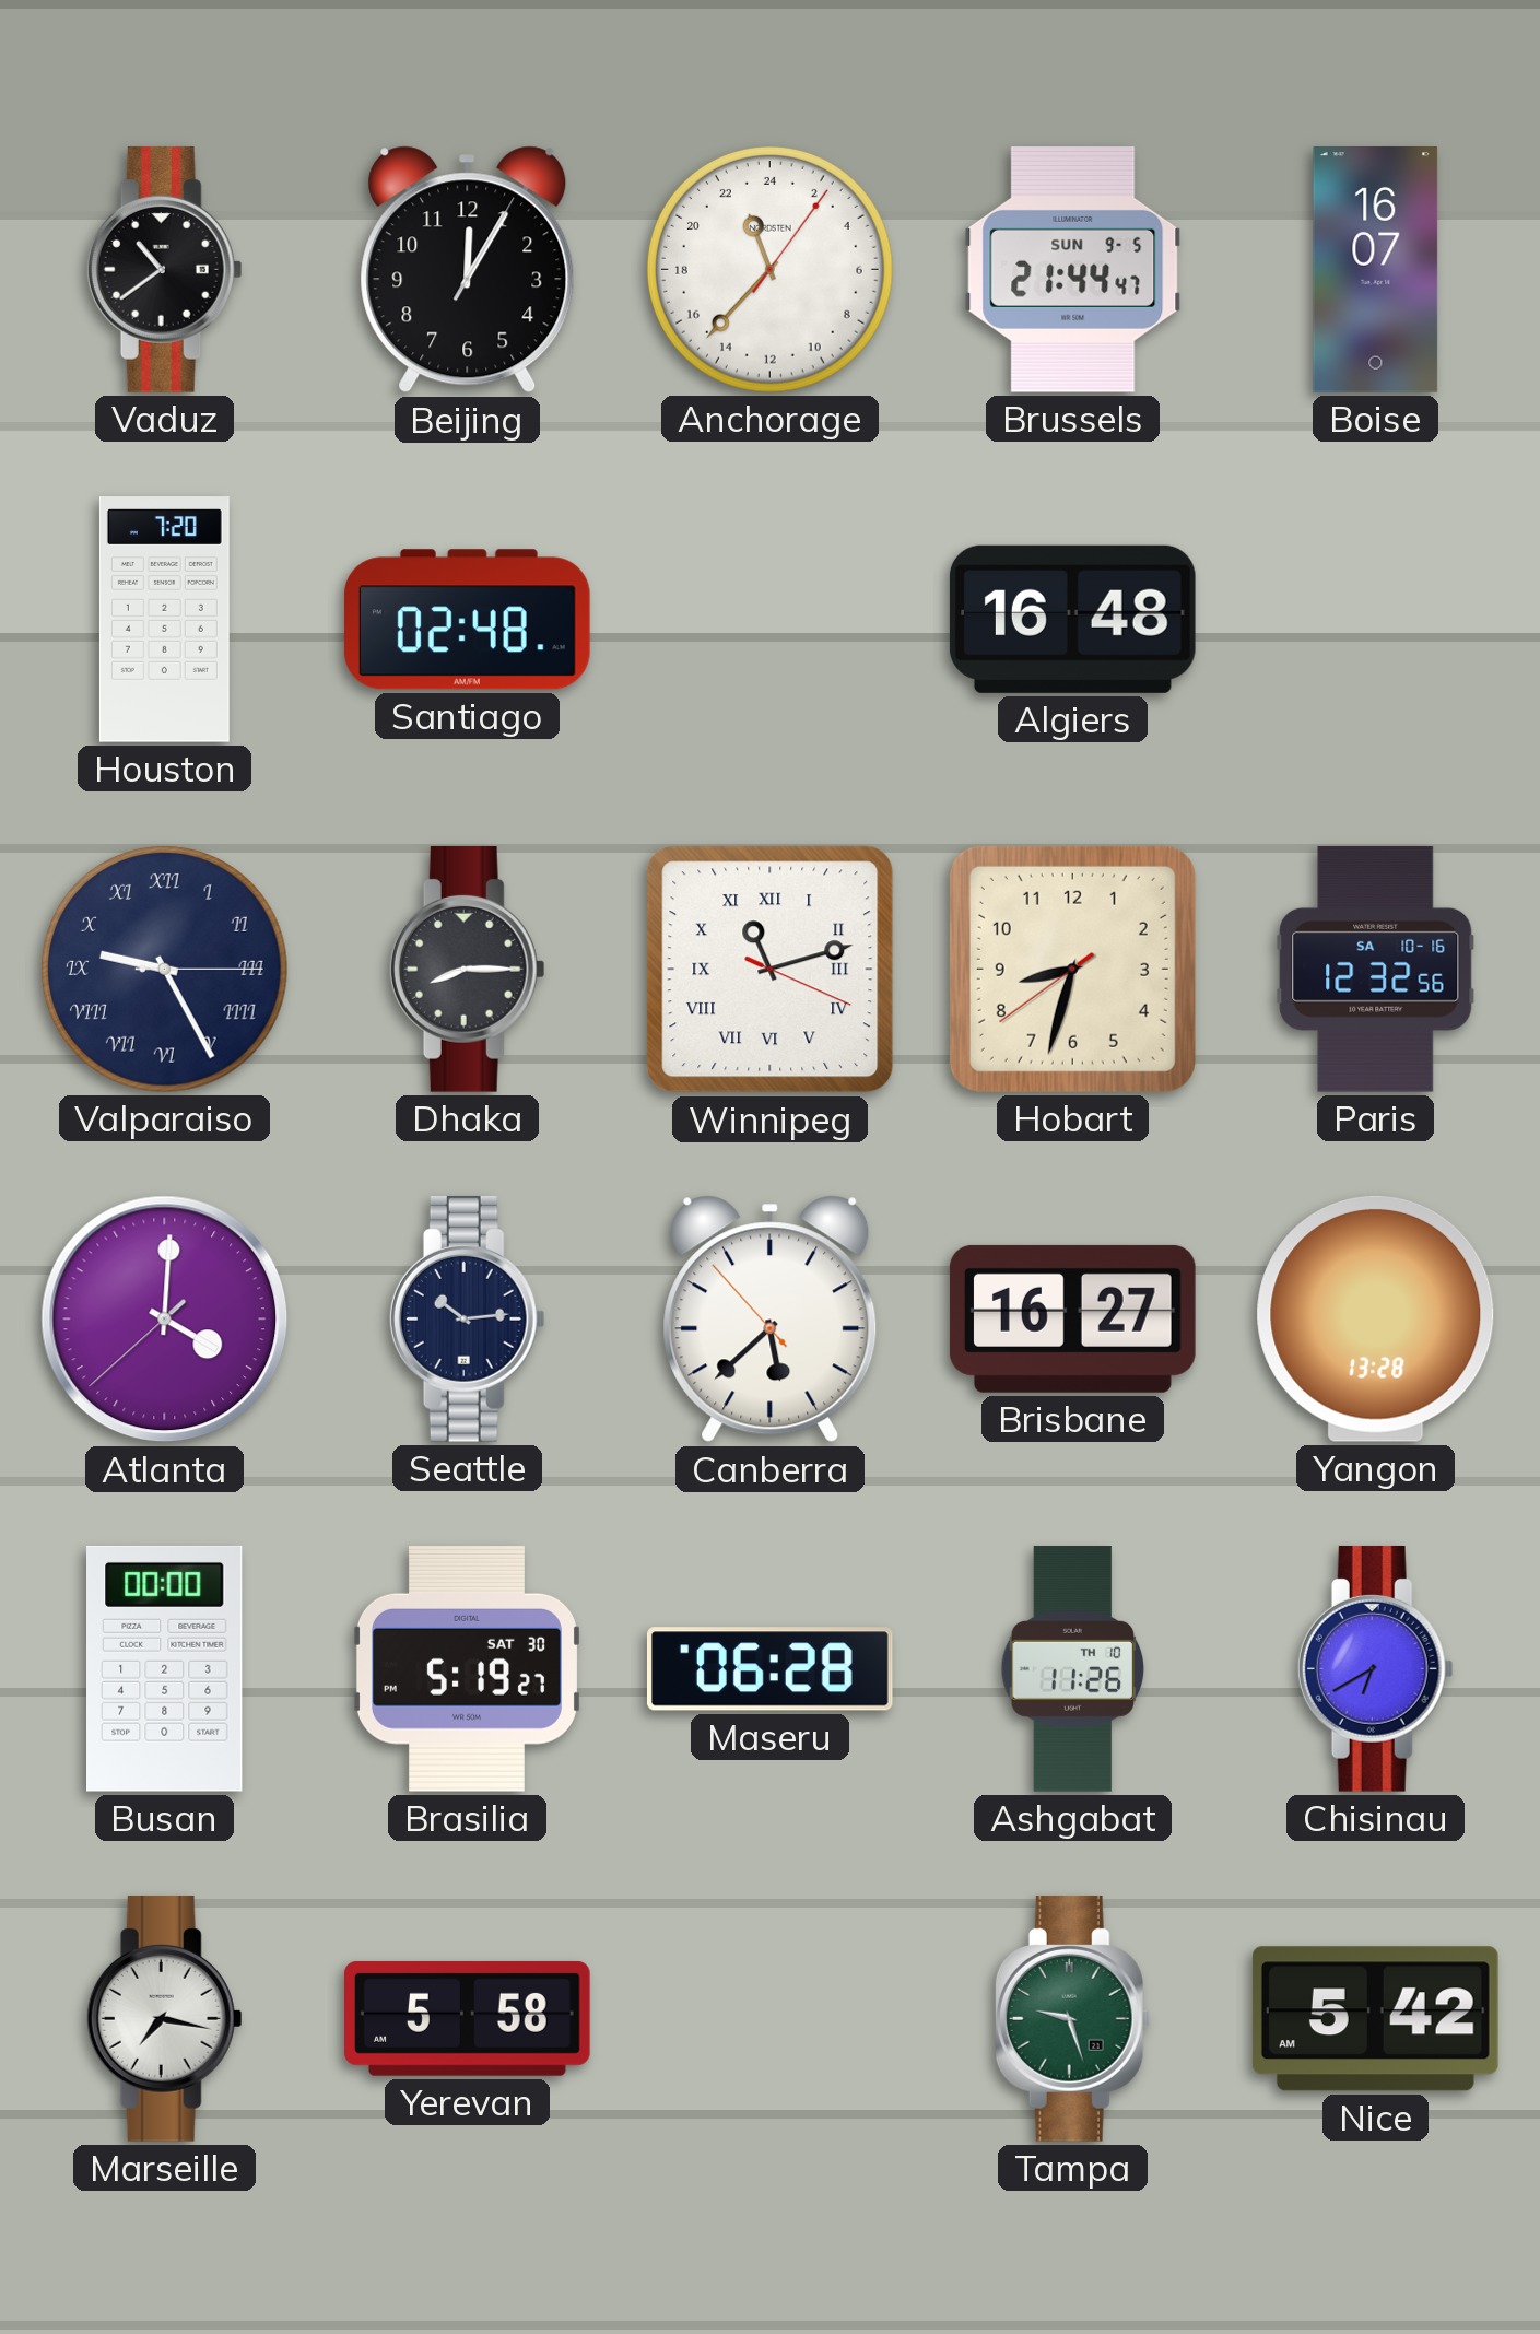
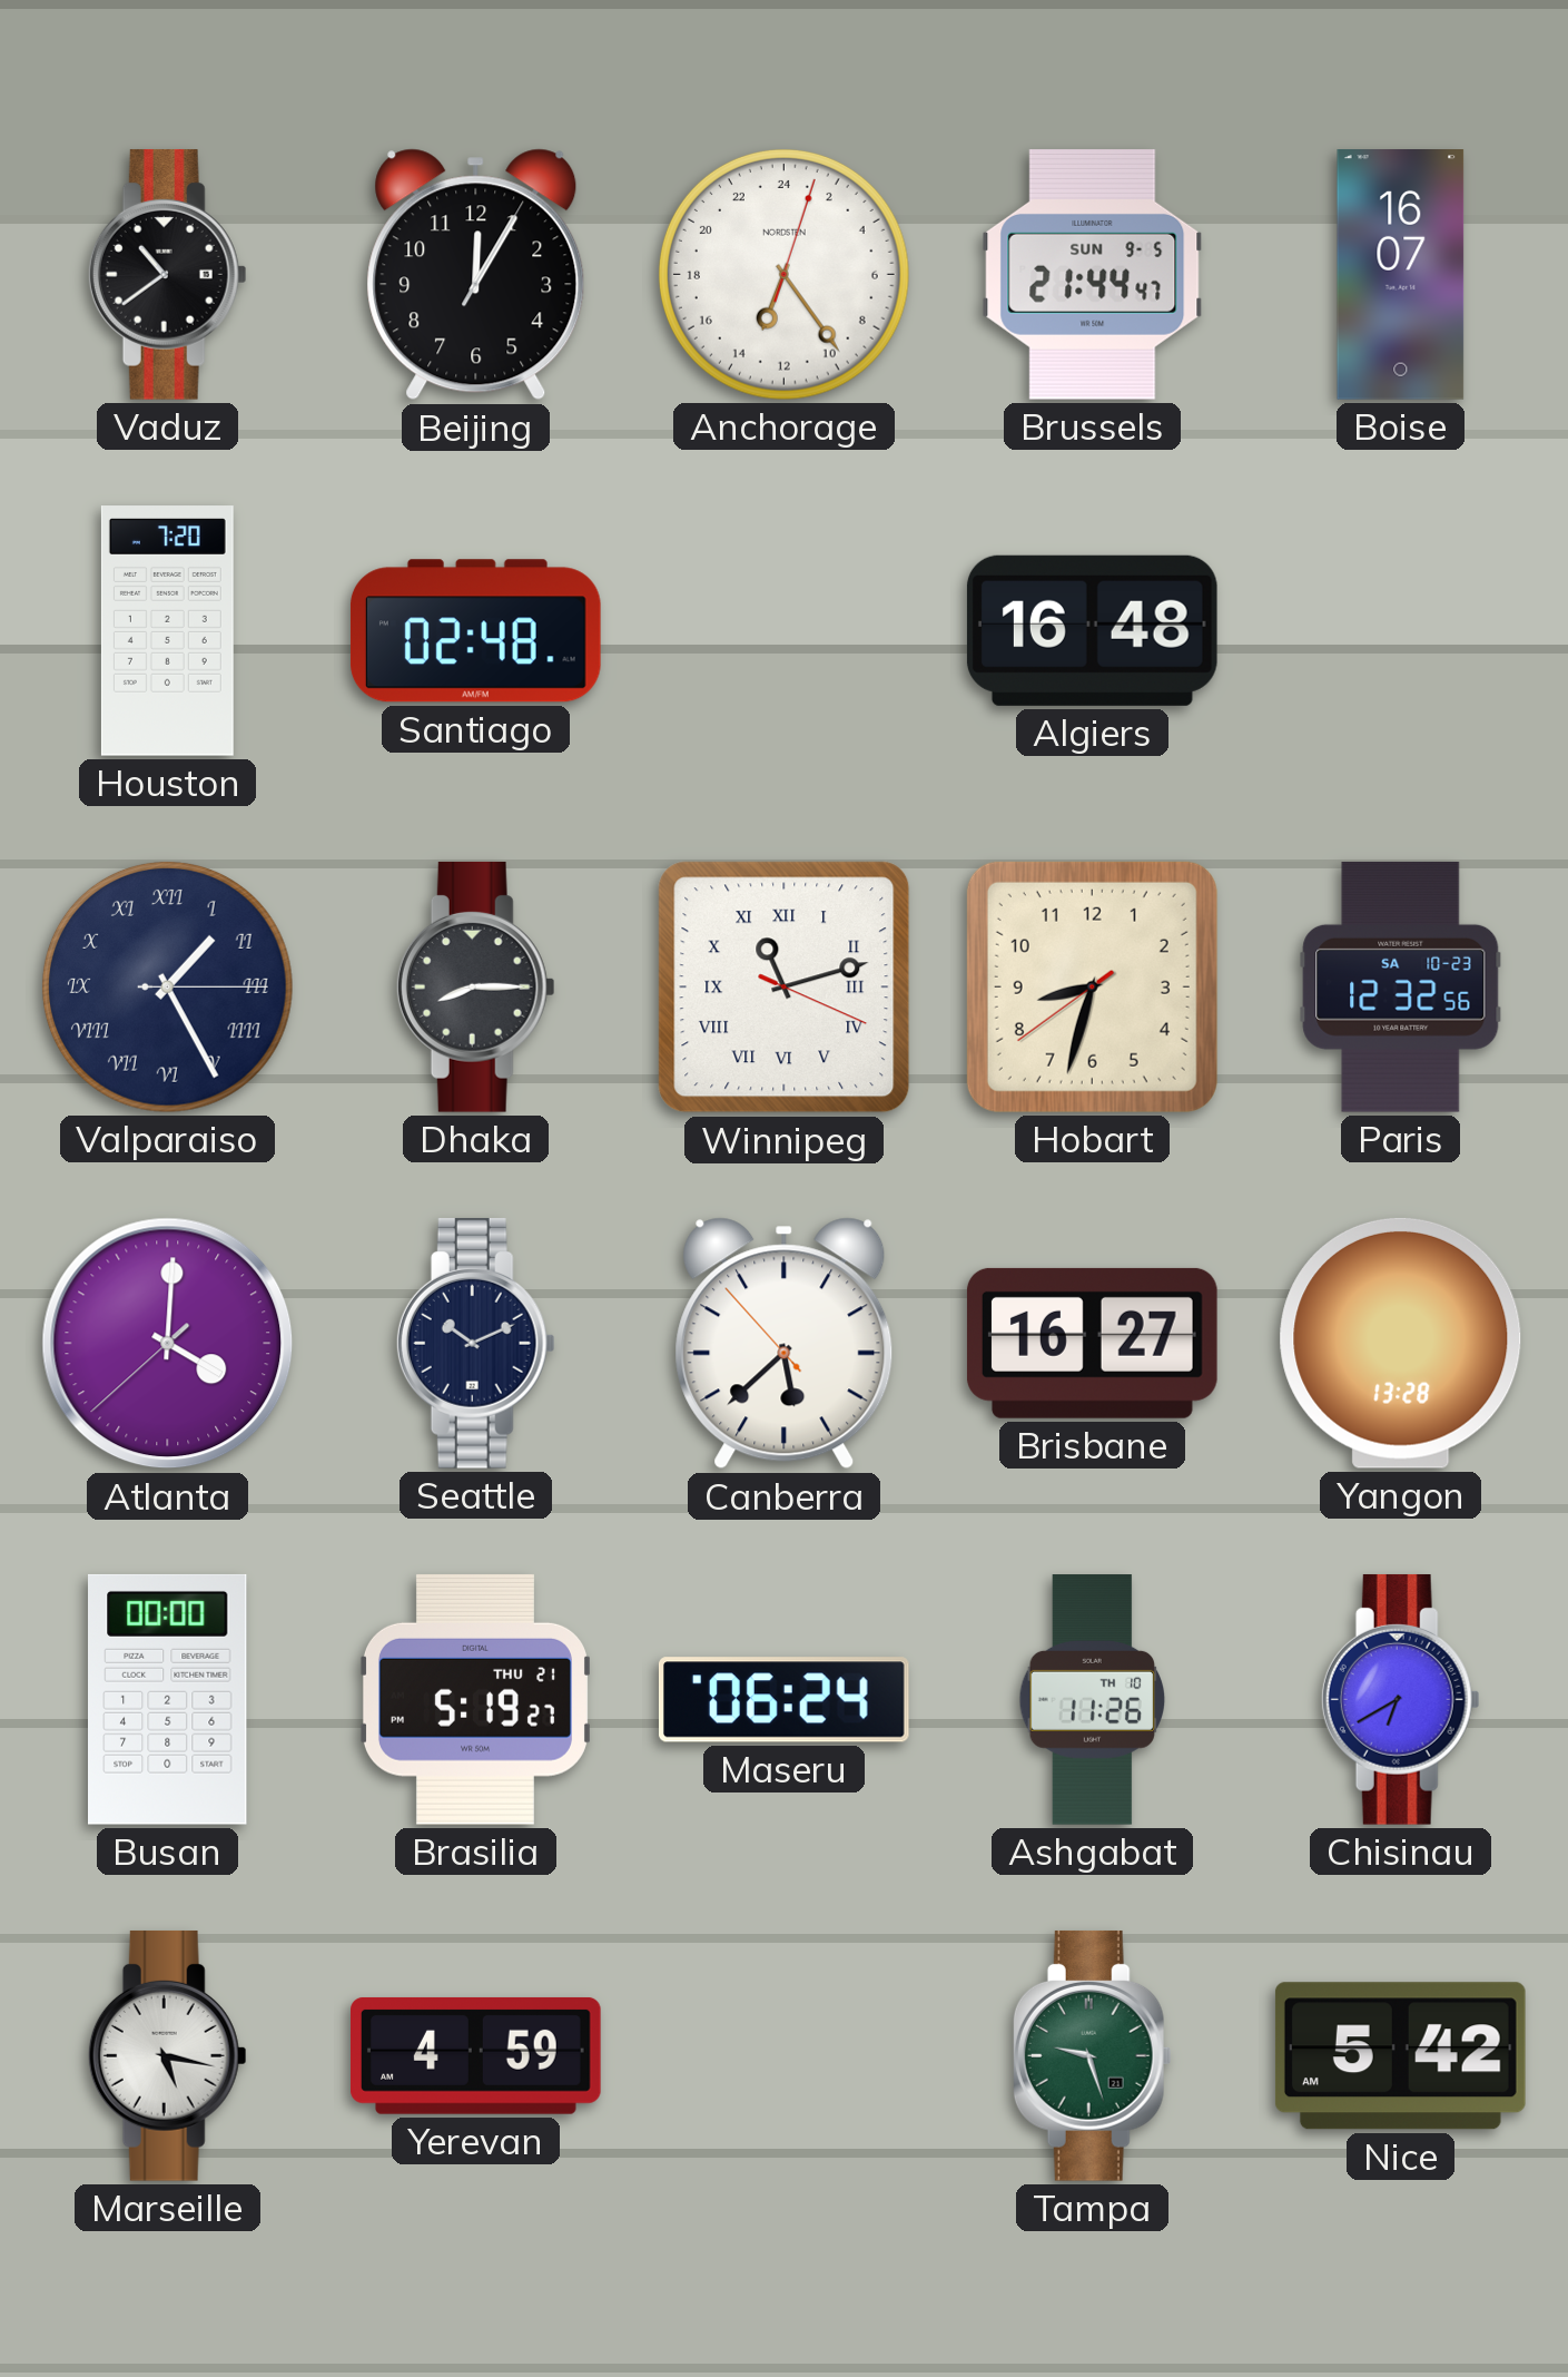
Anchorage: 22:37 -> 13:24 (783, 274)
Valparaiso: 9:25 -> 1:25 (167, 986)
Paris date: SA 10-16 -> SA 10-23 (1401, 986)
Seattle: 10:14 -> 10:11 (475, 1343)
Brasilia date: SAT 30 -> THU 21 (475, 1699)
Maseru: 06:28 -> 06:24 (783, 1700)
Marseille: 7:17 -> 5:17 (167, 2055)
Yerevan: 5:58 -> 4:59 (476, 2055)
